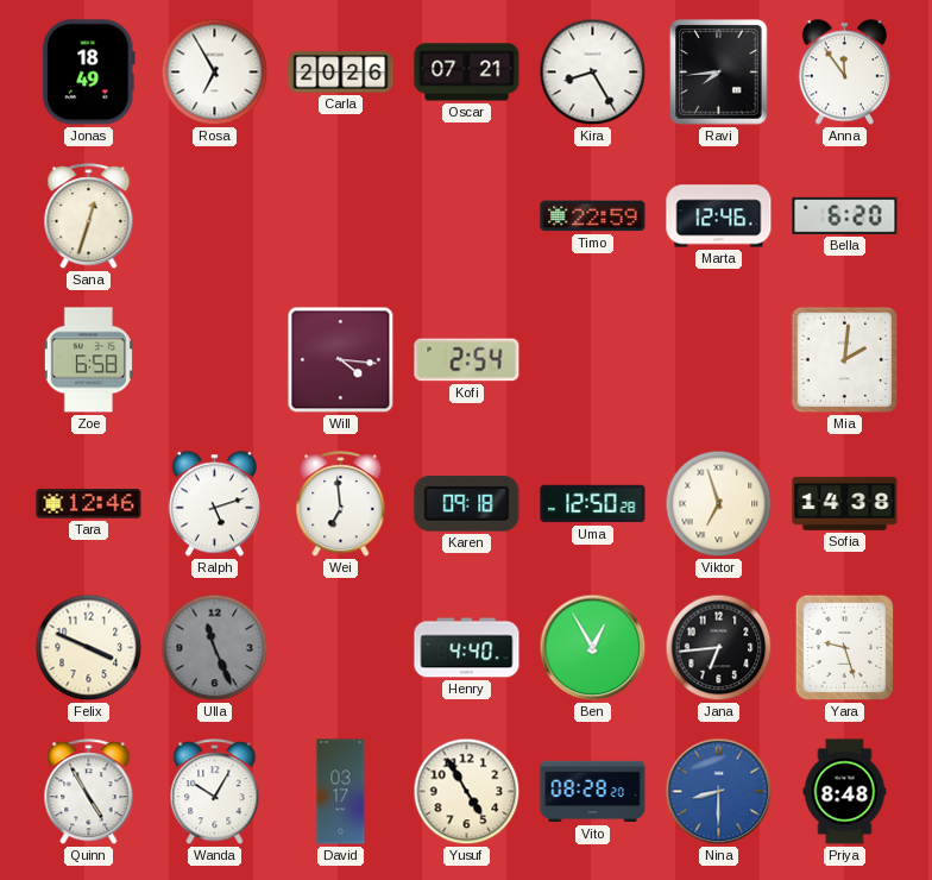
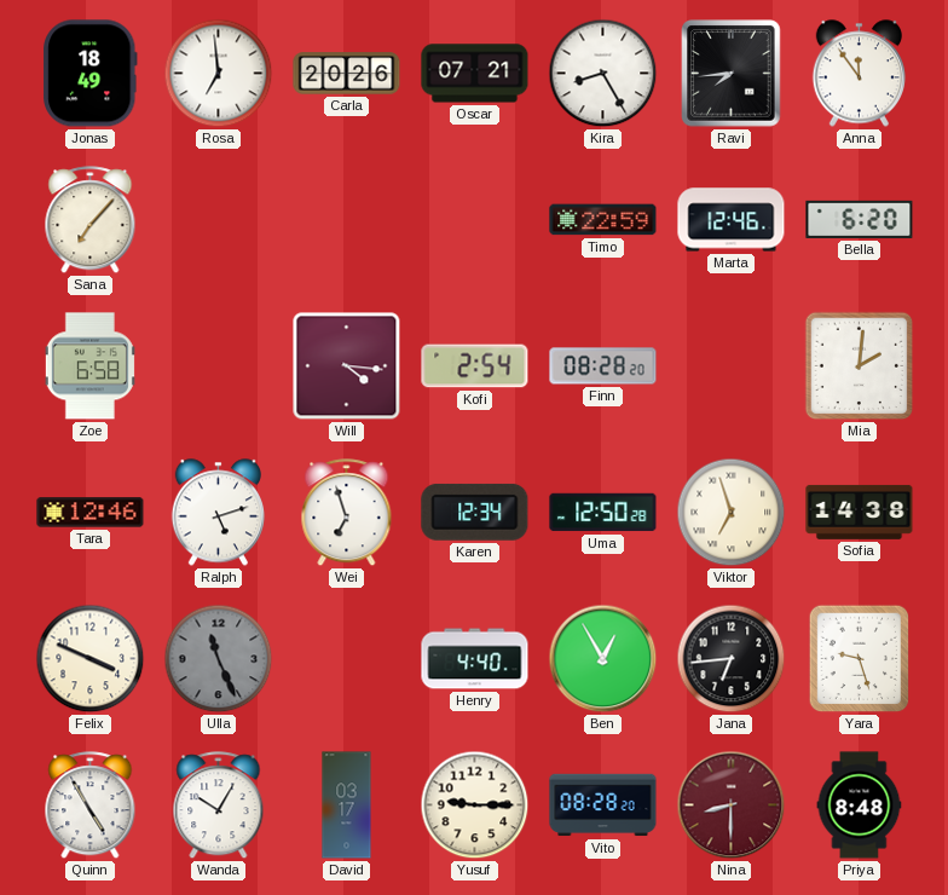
Rosa: 6:55 -> 6:59 (219, 74)
Sana: 12:33 -> 7:07 (91, 220)
Finn: none -> 08:28 (603, 366)
Wei: 6:59 -> 6:57 (347, 513)
Karen: 09:18 -> 12:34 (475, 512)
Yusuf: 4:55 -> 9:15 (475, 805)
Nina dial: blue -> burgundy (732, 805)
